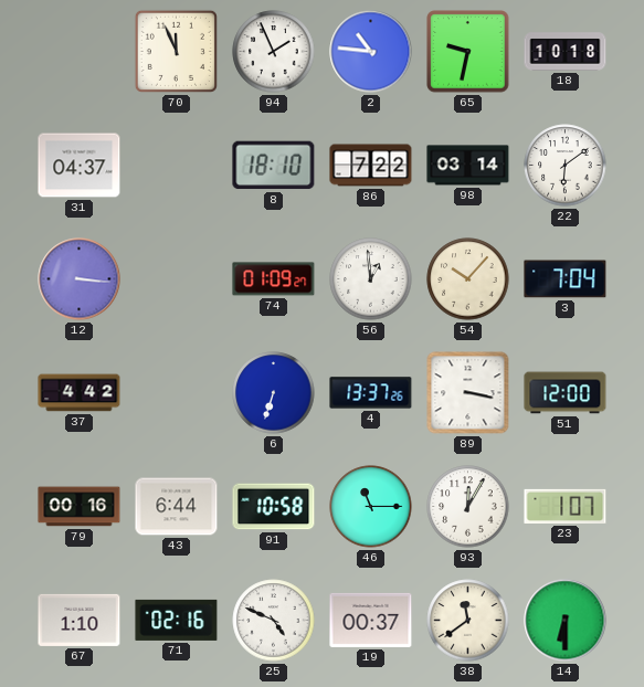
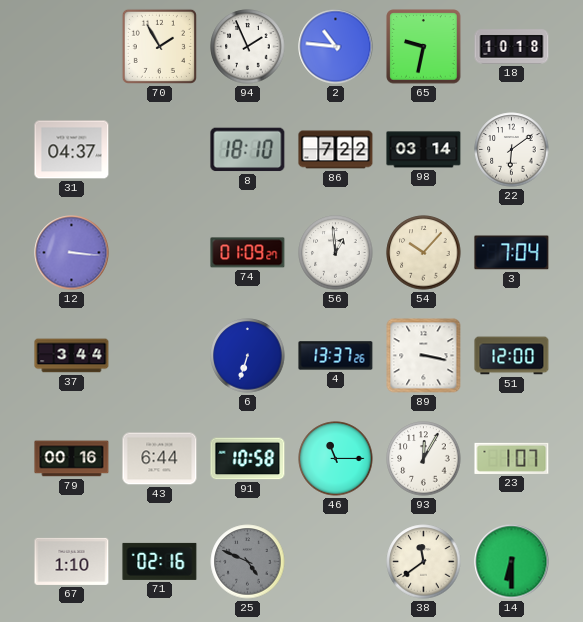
70: 11:56 -> 1:55 (159, 46)
37: 4:42 -> 3:44 (72, 356)
25 dial: white -> grey (248, 562)
19: 00:37 -> none (371, 620)
